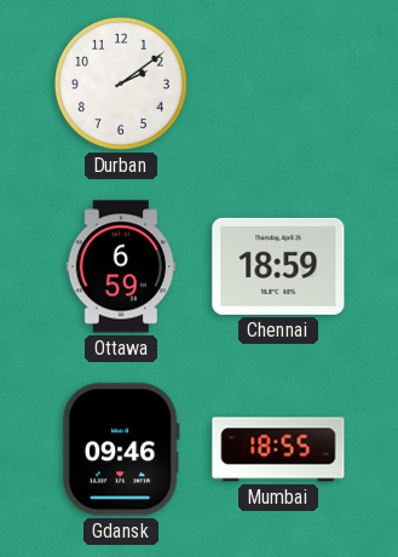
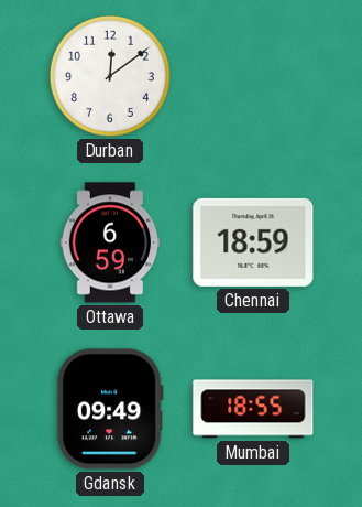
Durban: 2:09 -> 12:09 (110, 76)
Gdansk: 09:46 -> 09:49 (110, 409)
